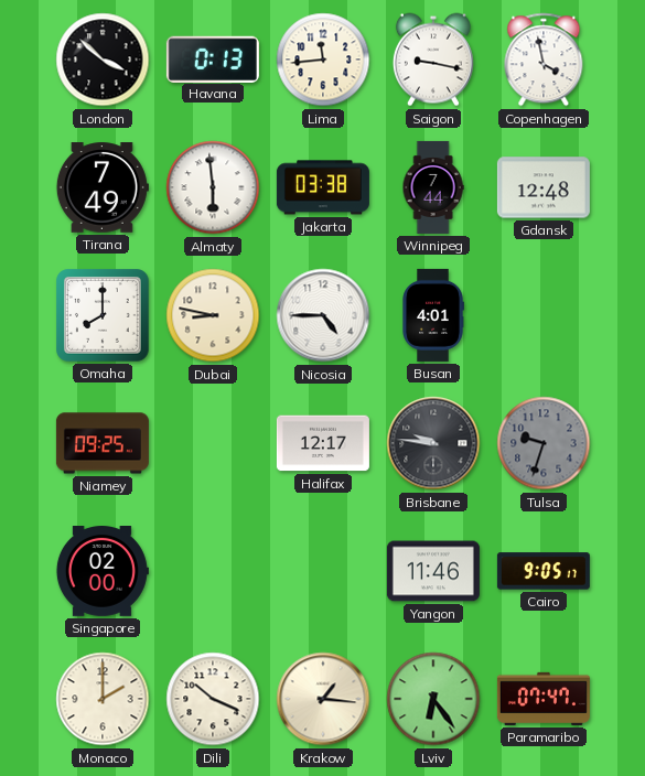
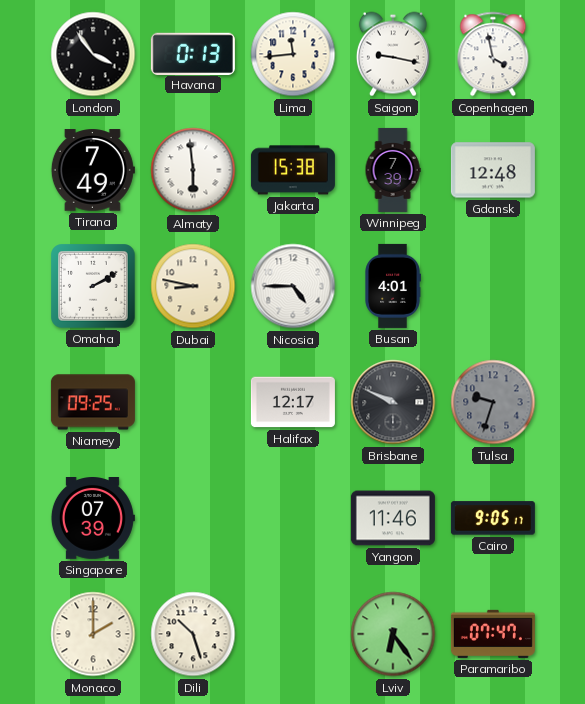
London: 3:52 -> 3:54 (93, 54)
Jakarta: 03:38 -> 15:38 (293, 170)
Winnipeg: 7:44 -> 7:39 (393, 170)
Omaha: 8:00 -> 2:10 (94, 287)
Brisbane: 9:46 -> 9:49 (393, 402)
Singapore: 02:00 -> 07:39 (92, 519)
Dili: 10:19 -> 10:27 (193, 634)
Krakow: 1:16 -> none (323, 699)
